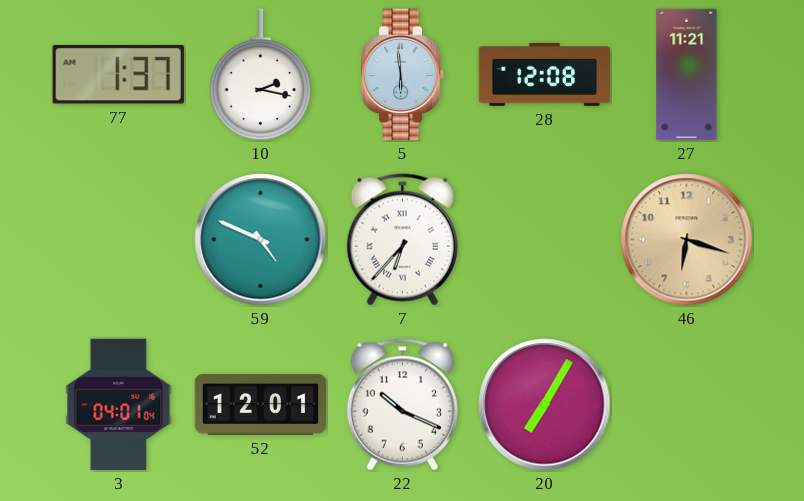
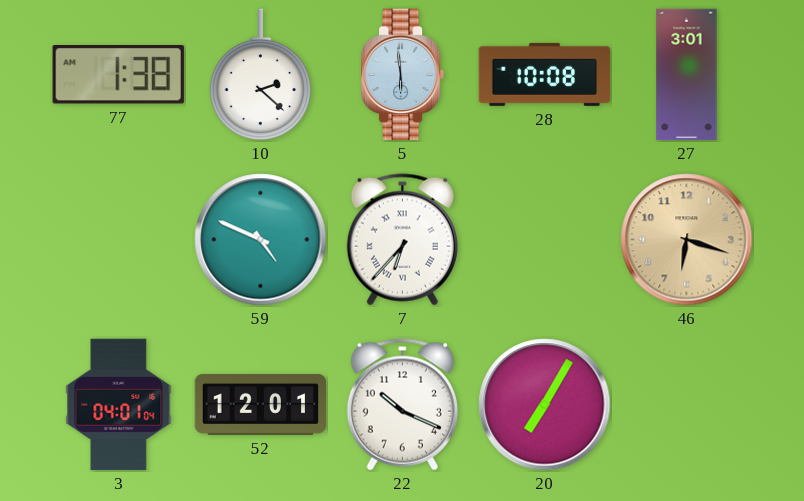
77: 1:37 -> 1:38 (118, 74)
10: 2:17 -> 2:22 (261, 75)
28: 12:08 -> 10:08 (545, 74)
27: 11:21 -> 3:01 (687, 75)
